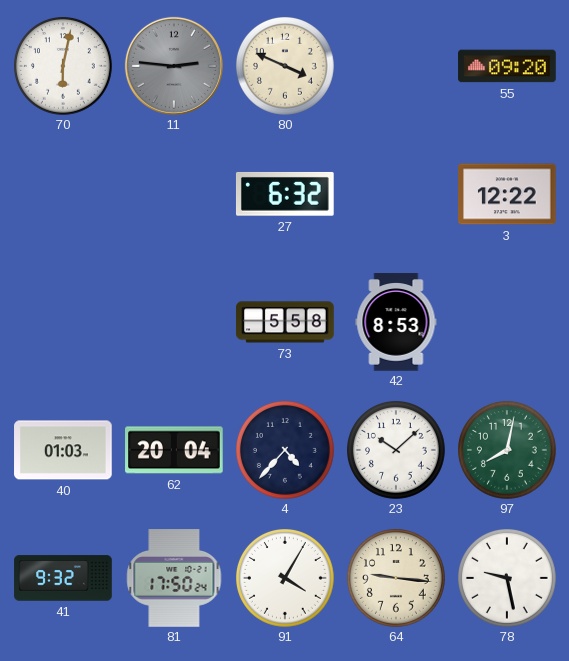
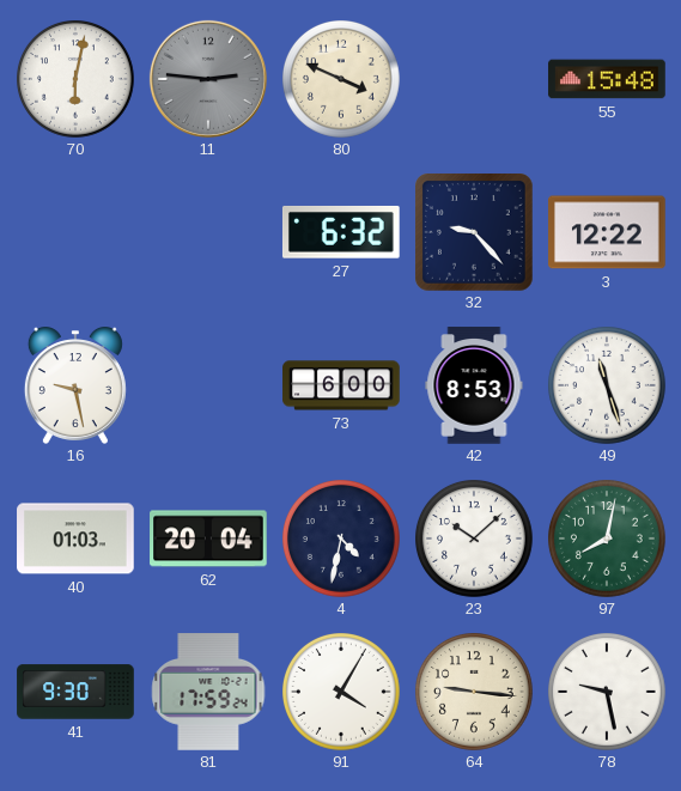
55: 09:20 -> 15:48 (607, 79)
32: none -> 9:23 (474, 232)
16: none -> 9:28 (75, 385)
73: 5:58 -> 6:00 (341, 385)
49: none -> 11:27 (608, 387)
4: 4:37 -> 4:32 (342, 540)
41: 9:32 -> 9:30 (75, 692)
81: 17:50 -> 17:59 (208, 692)
